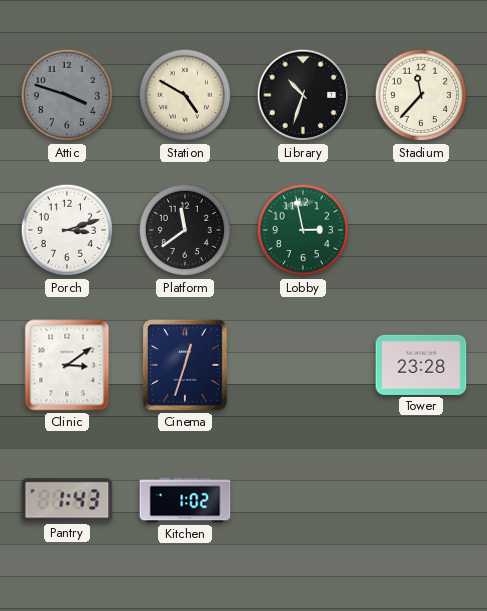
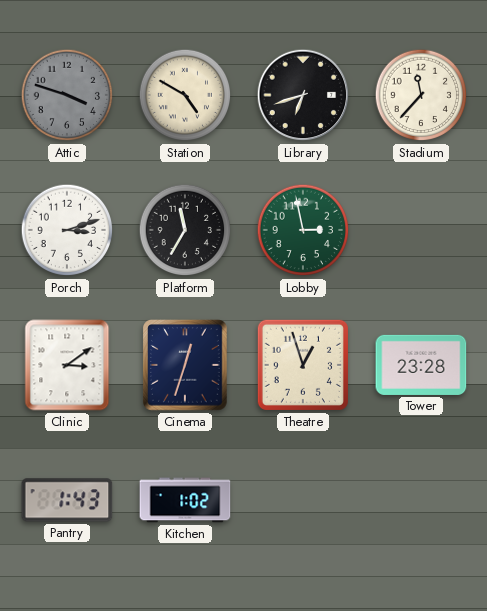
Library: 10:33 -> 6:42 (303, 95)
Platform: 11:39 -> 11:35 (185, 230)
Theatre: none -> 12:57 (303, 365)
